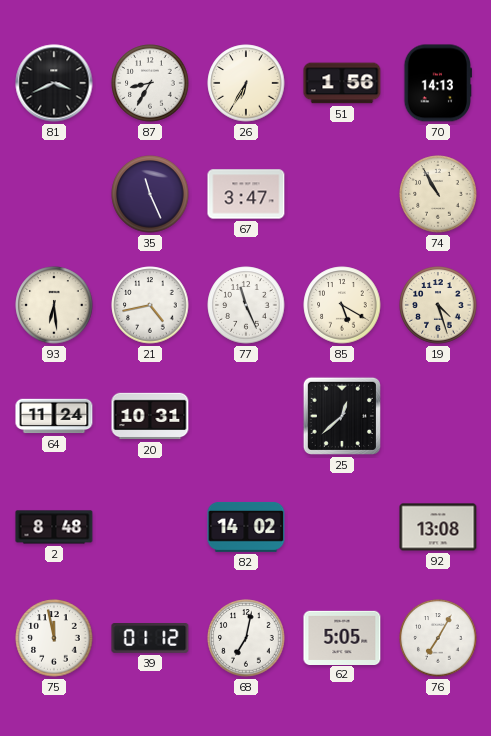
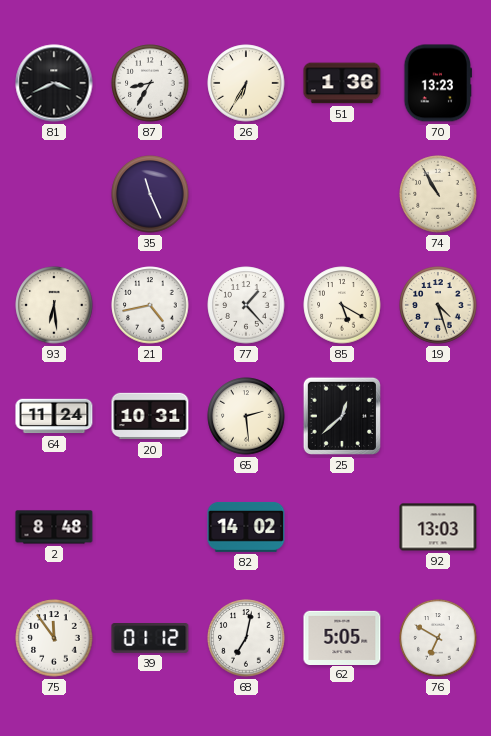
51: 1:56 -> 1:36 (342, 83)
70: 14:13 -> 13:23 (437, 83)
67: 3:47 -> none (246, 194)
77: 11:26 -> 1:23 (246, 305)
65: none -> 2:29 (246, 416)
92: 13:08 -> 13:03 (438, 527)
75: 11:58 -> 11:54 (54, 638)
76: 7:05 -> 6:50 (438, 638)
